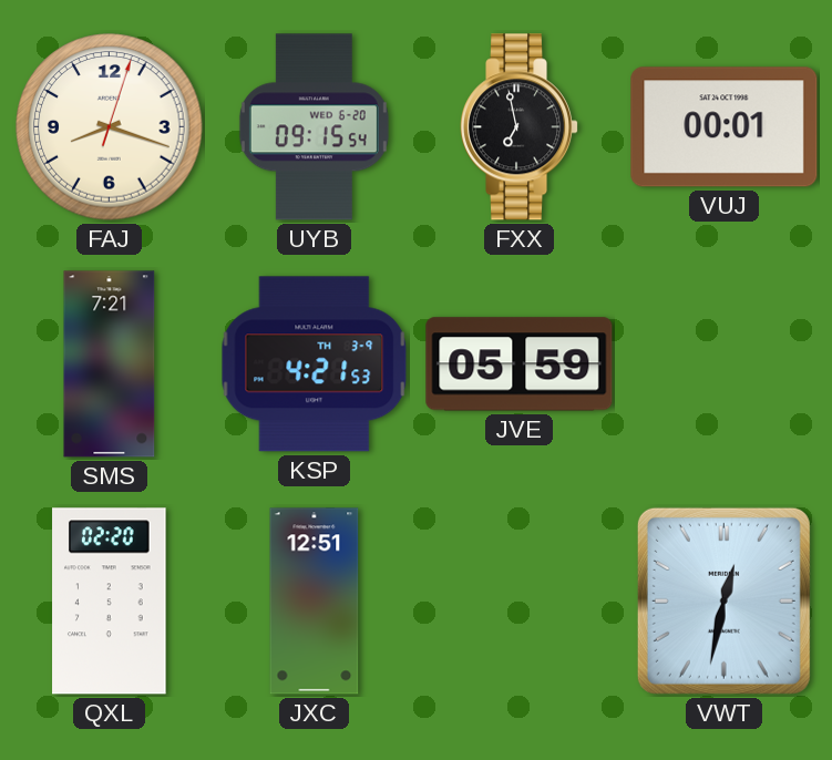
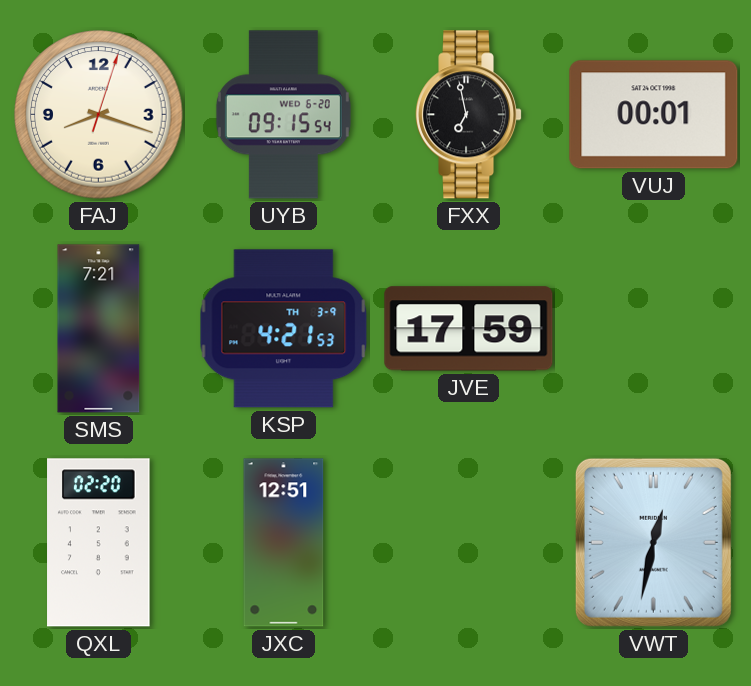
JVE: 05:59 -> 17:59 (469, 329)
